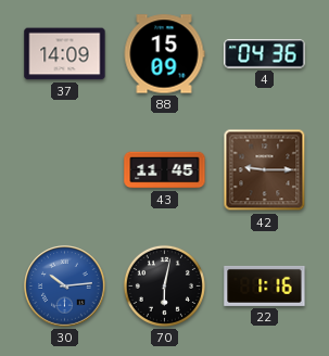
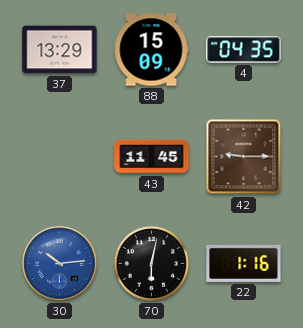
37: 14:09 -> 13:29 (60, 50)
4: 04:36 -> 04:35 (244, 50)
